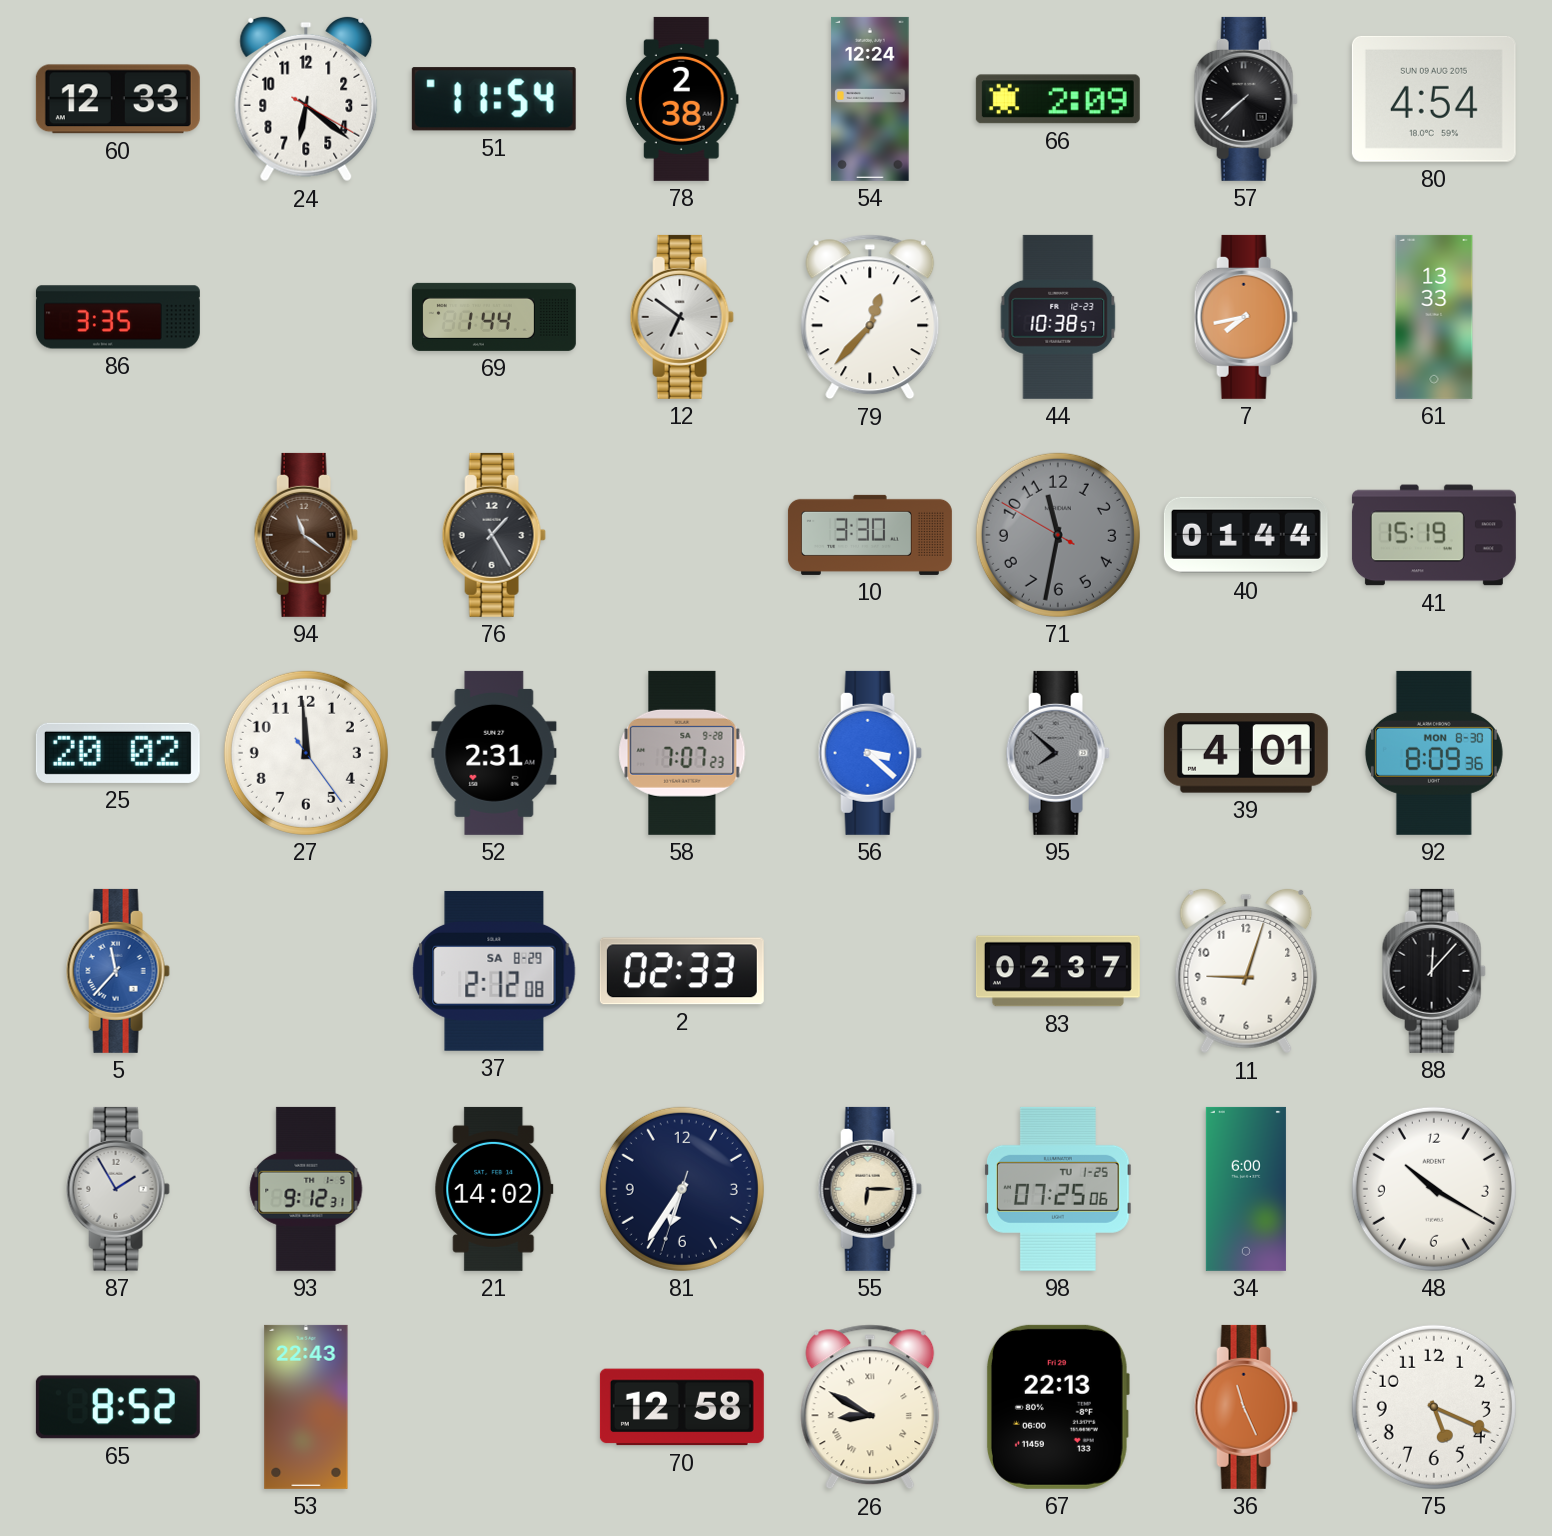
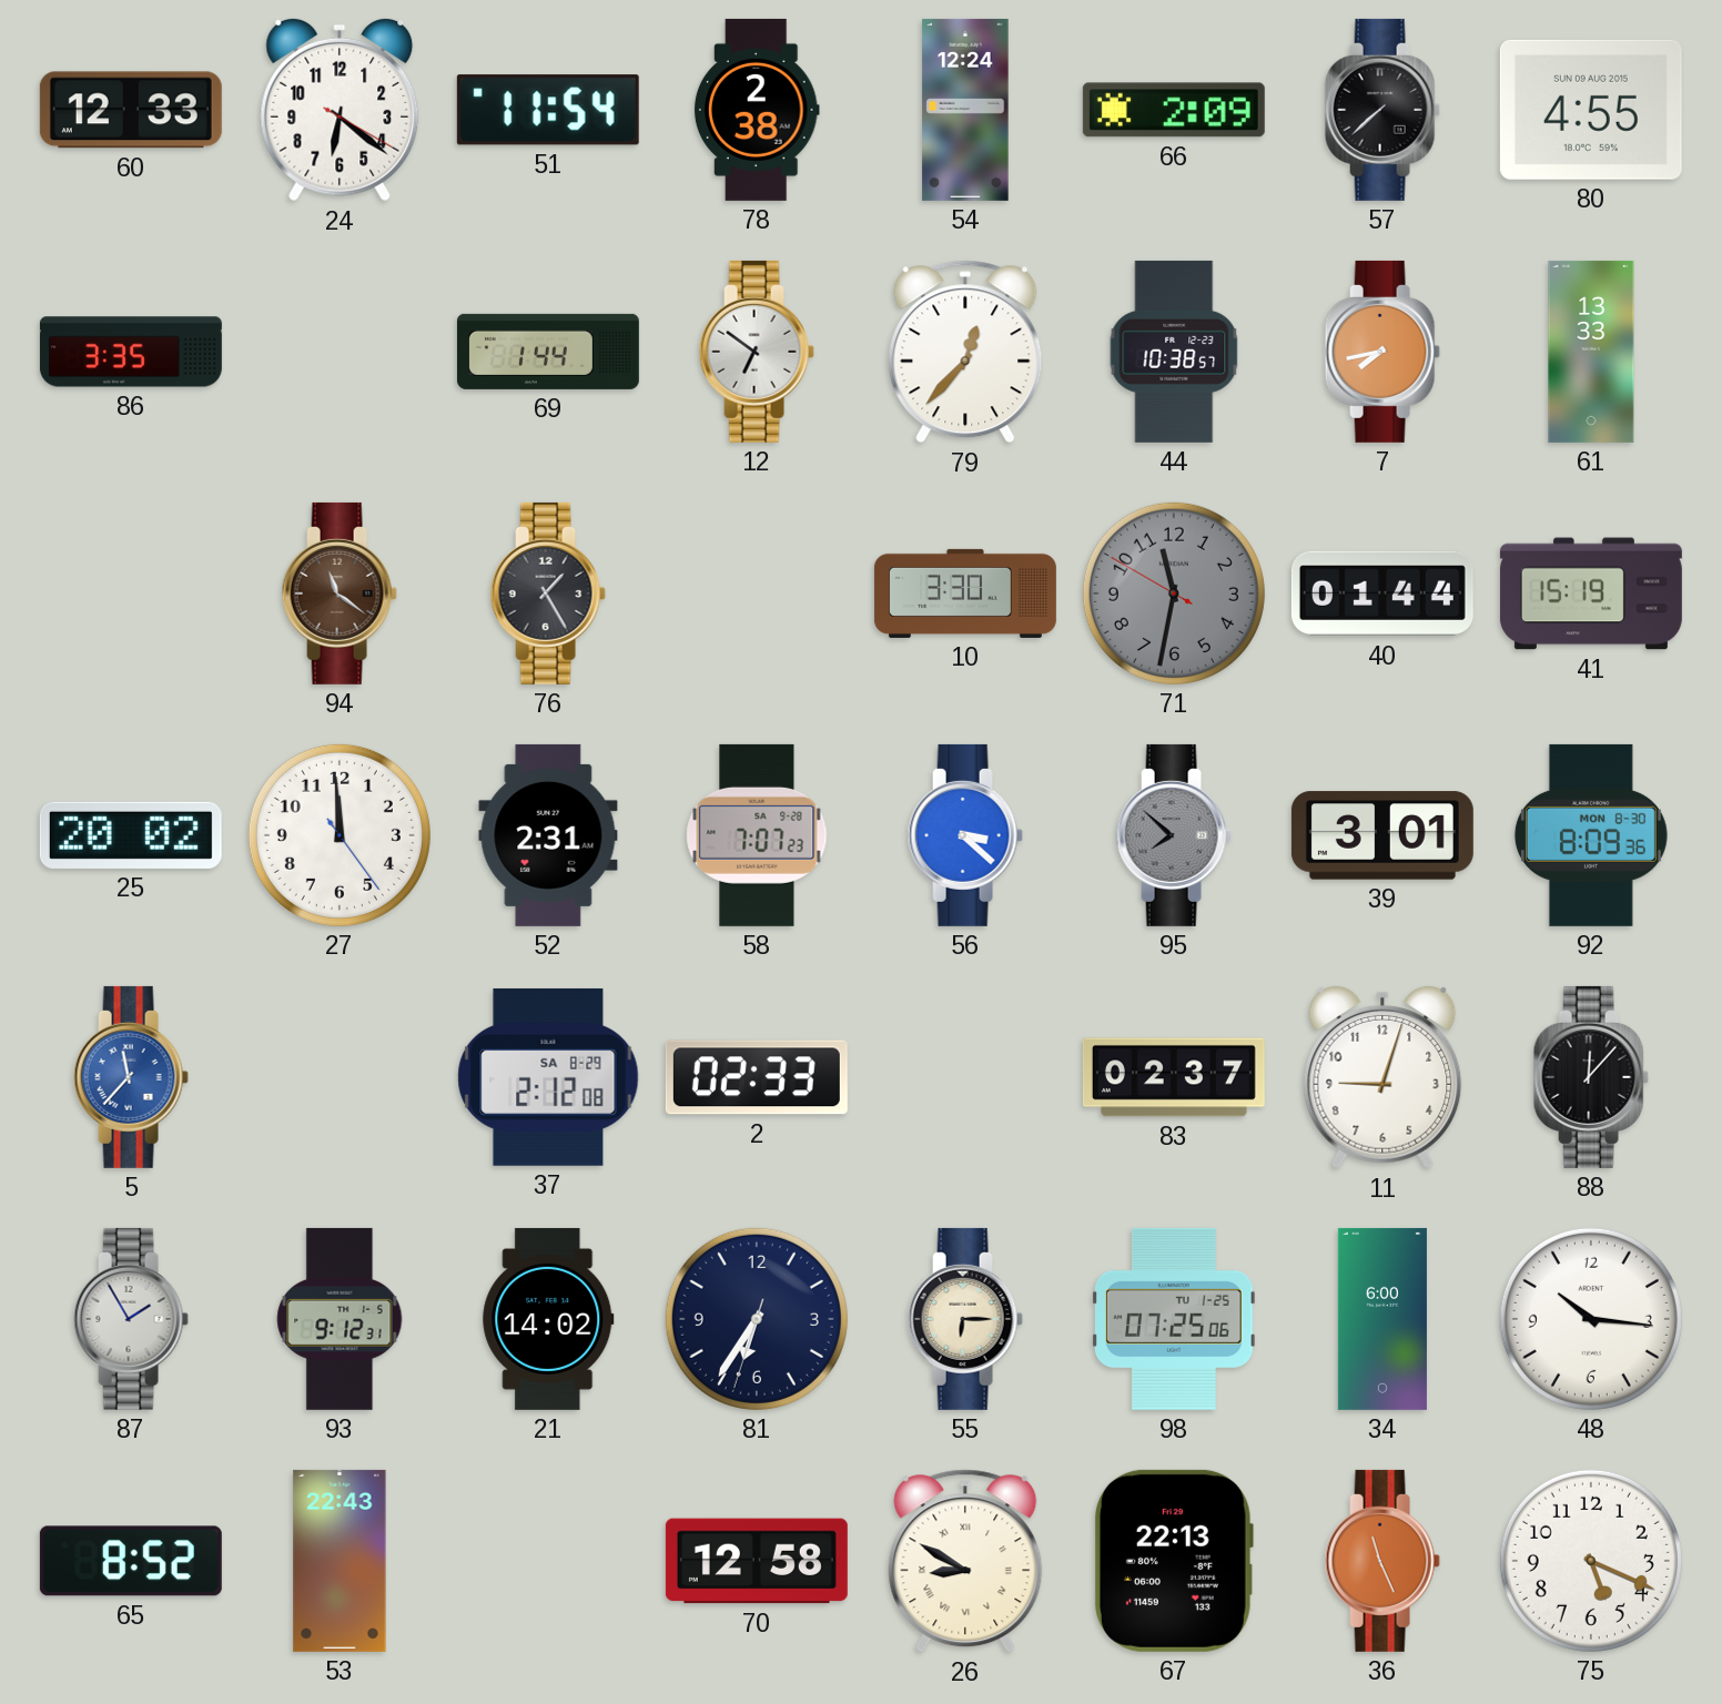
80: 4:54 -> 4:55 (1591, 110)
39: 4:01 -> 3:01 (1382, 835)
48: 10:20 -> 10:16 (1591, 1319)
